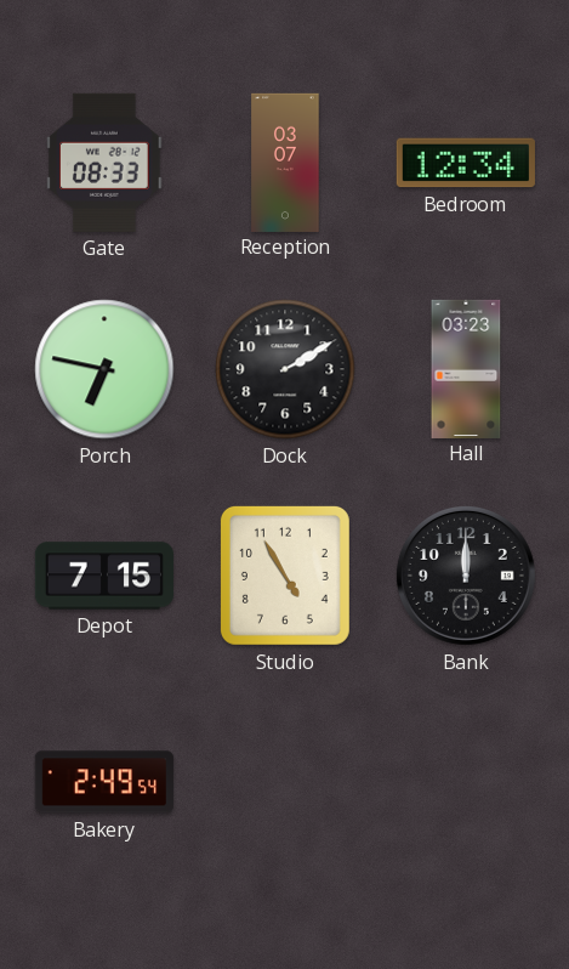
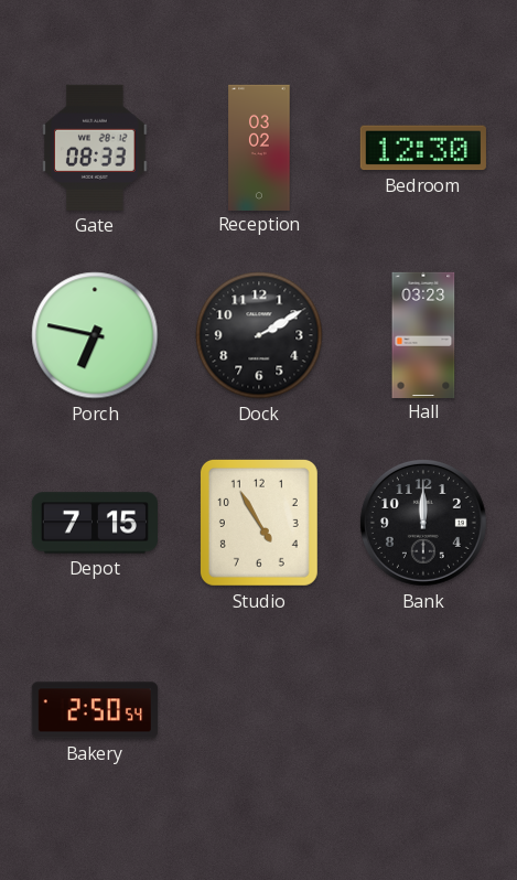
Reception: 03:07 -> 03:02 (259, 147)
Bedroom: 12:34 -> 12:30 (423, 148)
Bakery: 2:49 -> 2:50 (95, 710)
